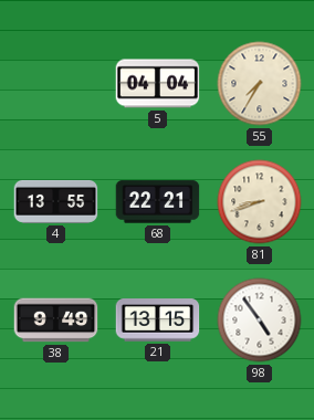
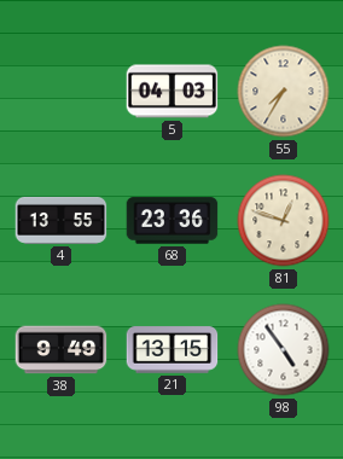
5: 04:04 -> 04:03 (173, 92)
68: 22:21 -> 23:36 (173, 221)
81: 8:42 -> 12:48 (284, 221)
